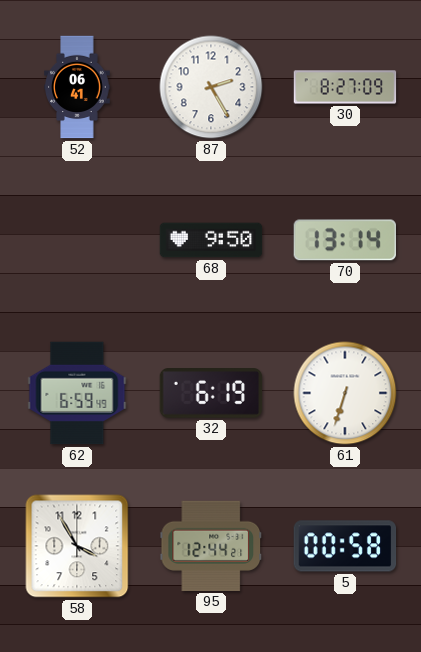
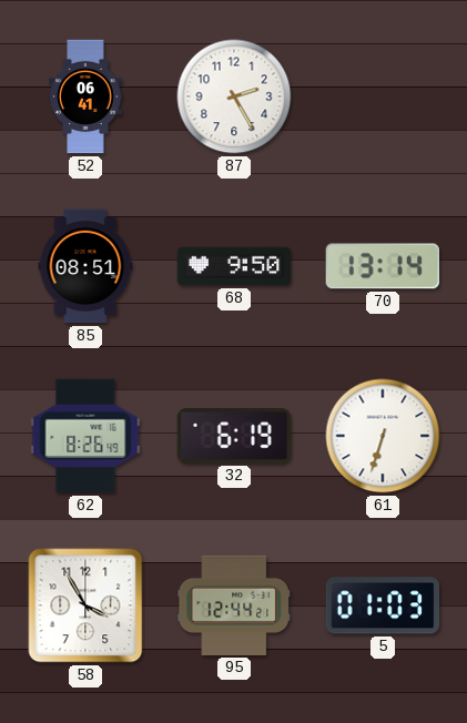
30: 8:27 -> none (345, 87)
85: none -> 08:51 (85, 266)
62: 6:59 -> 8:26 (85, 436)
5: 00:58 -> 01:03 (383, 605)
